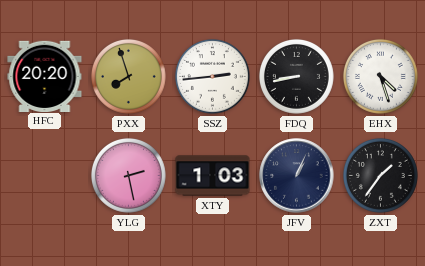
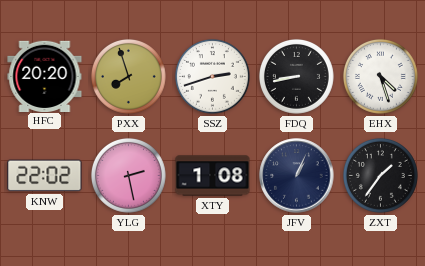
SSZ: 2:44 -> 2:42 (212, 76)
KNW: none -> 22:02 (45, 176)
XTY: 1:03 -> 1:08 (213, 176)
